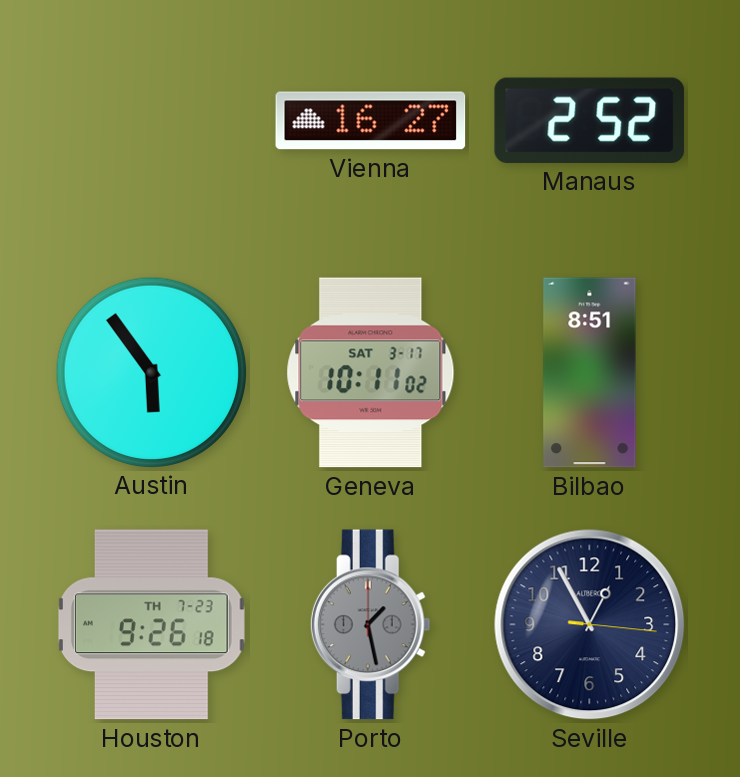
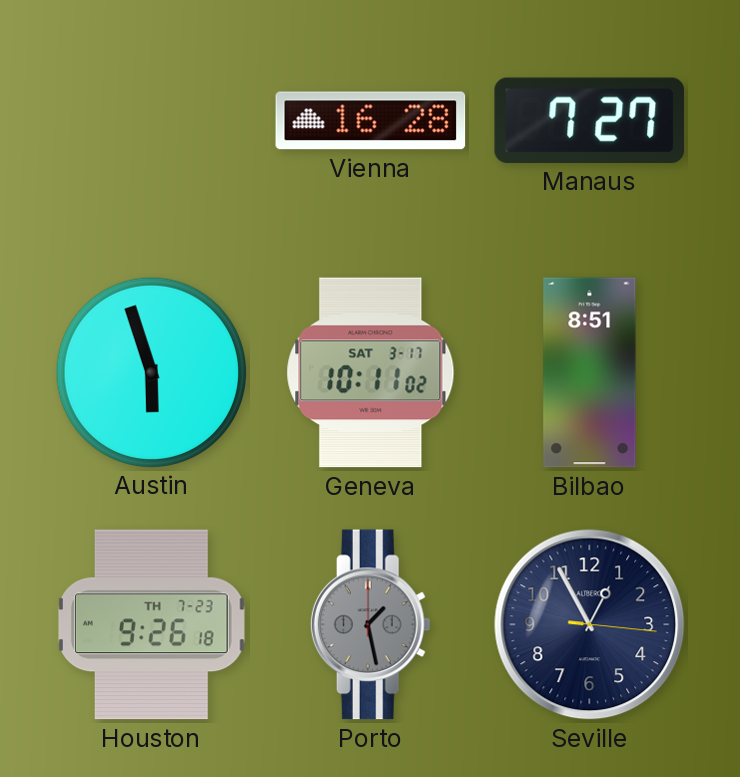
Vienna: 16:27 -> 16:28 (371, 121)
Manaus: 2:52 -> 7:27 (590, 120)
Austin: 5:54 -> 5:57 (151, 372)
